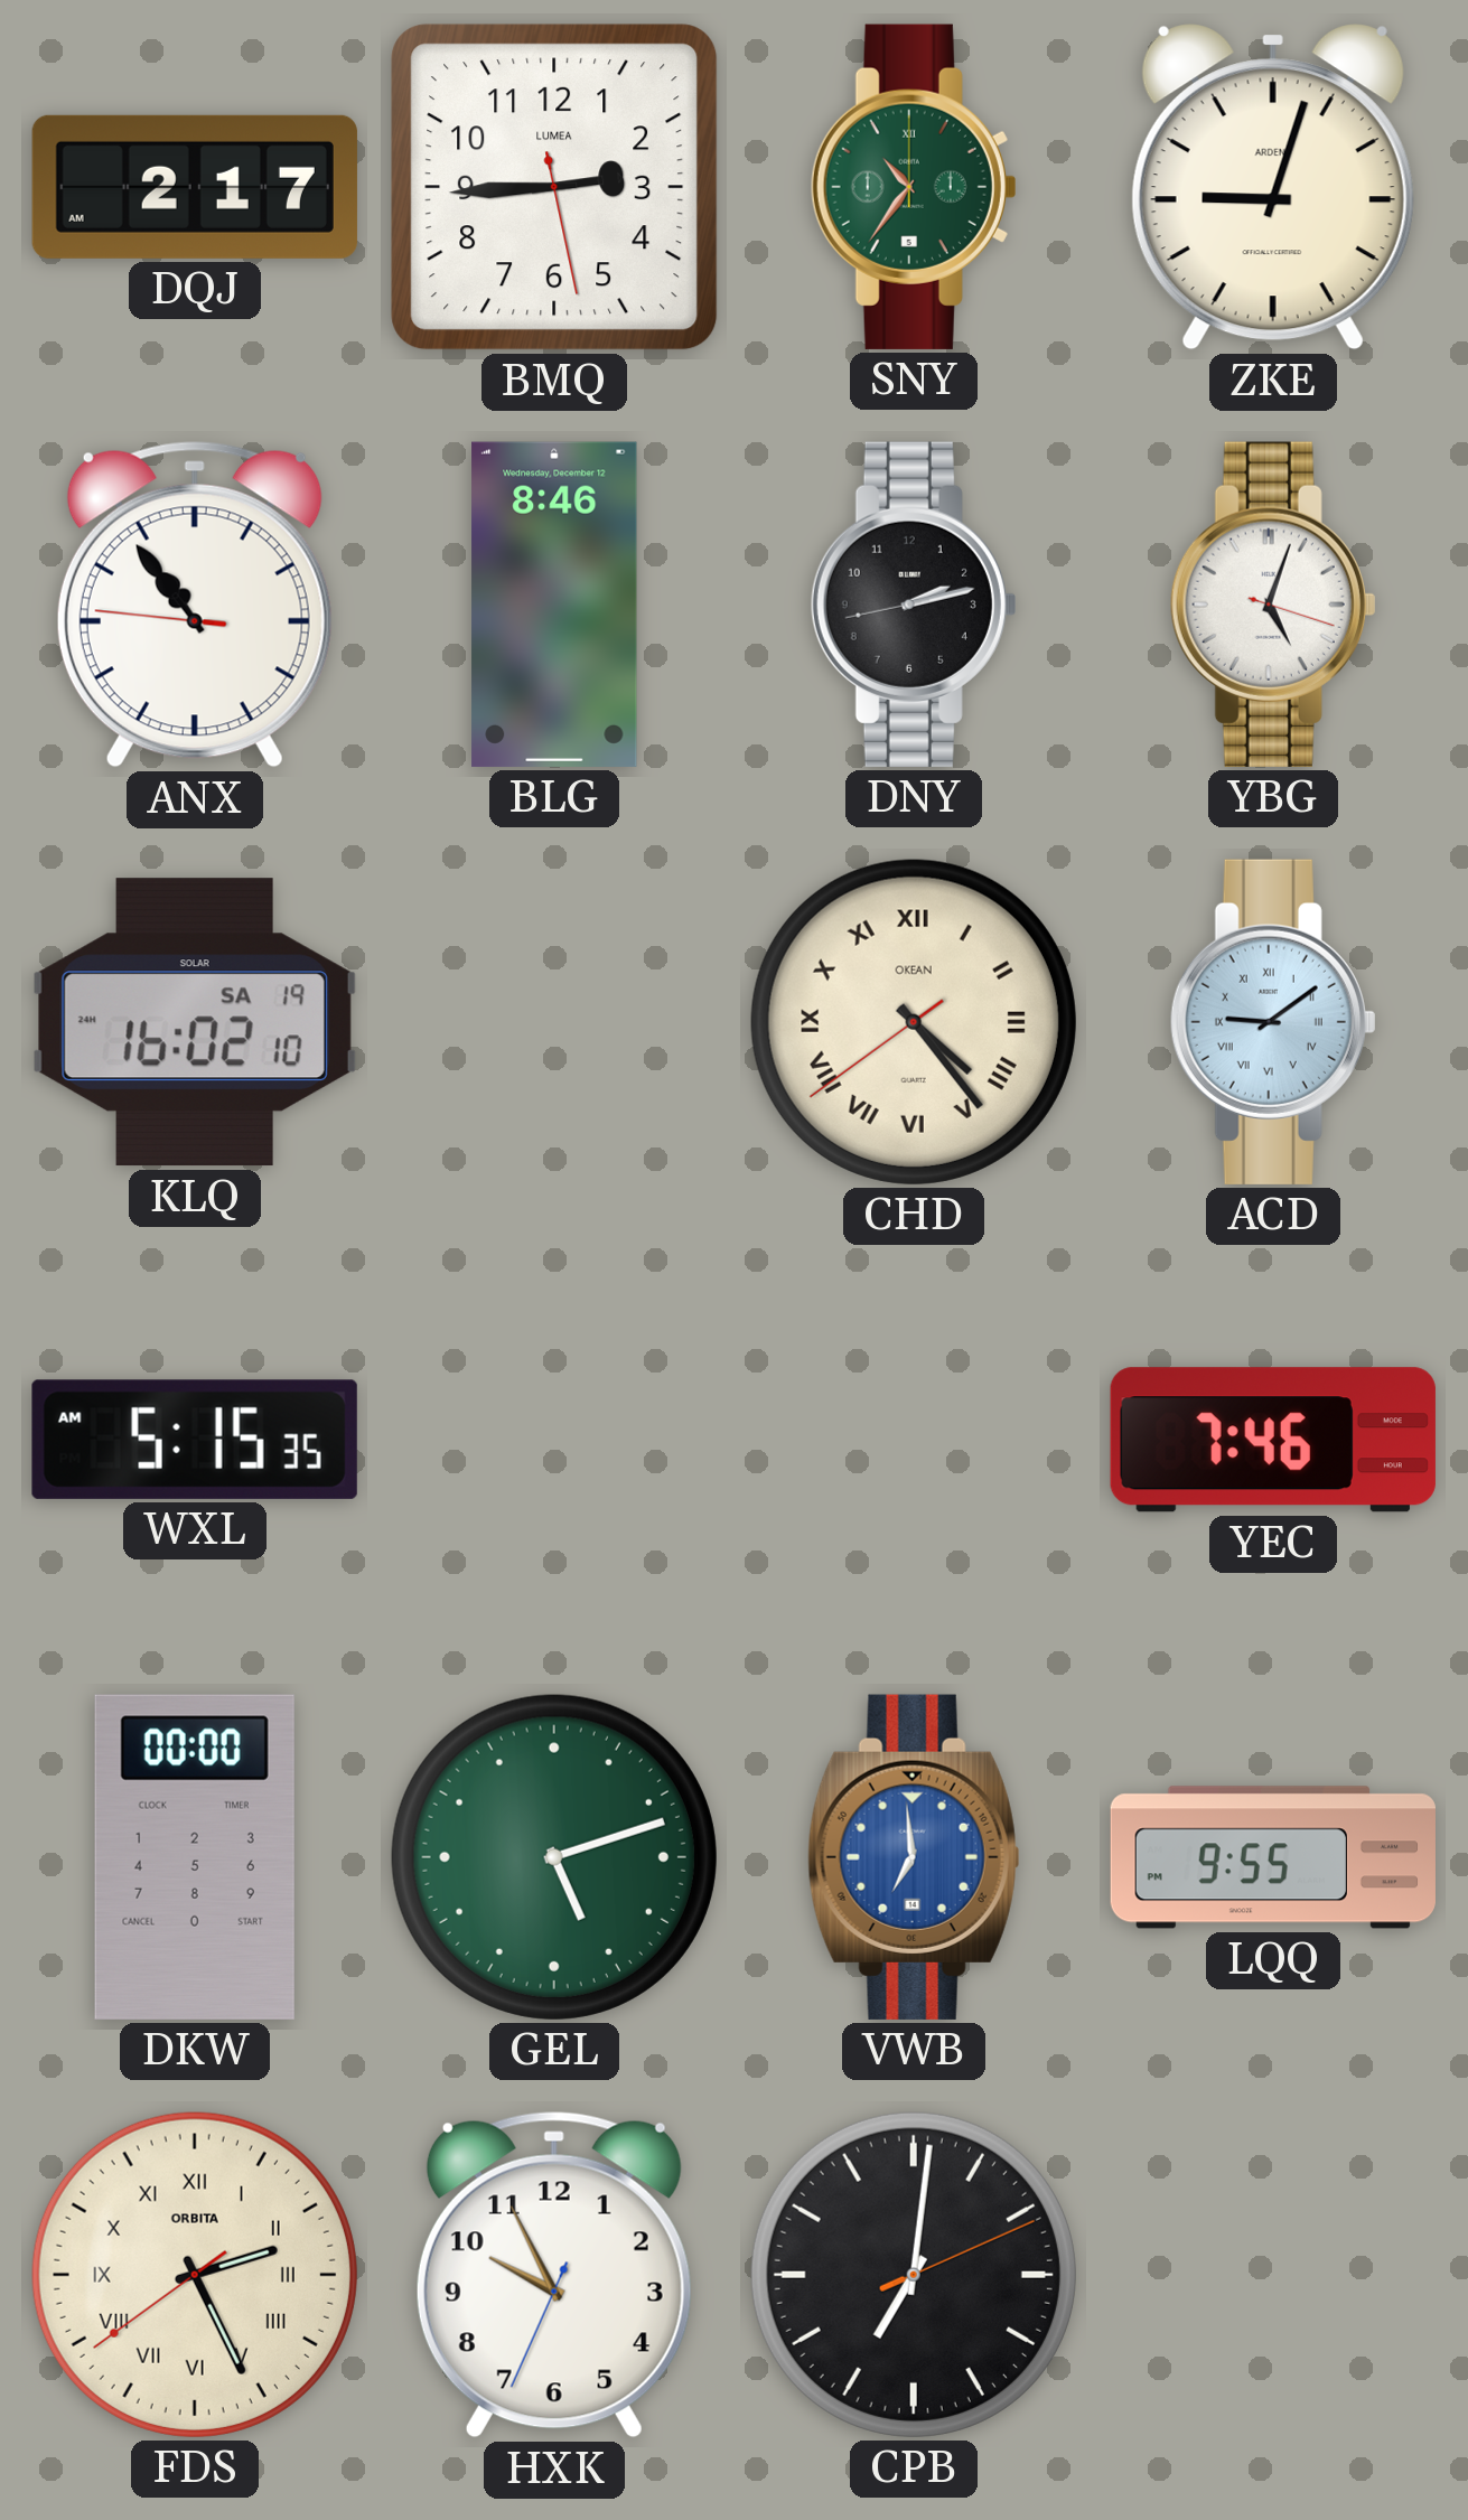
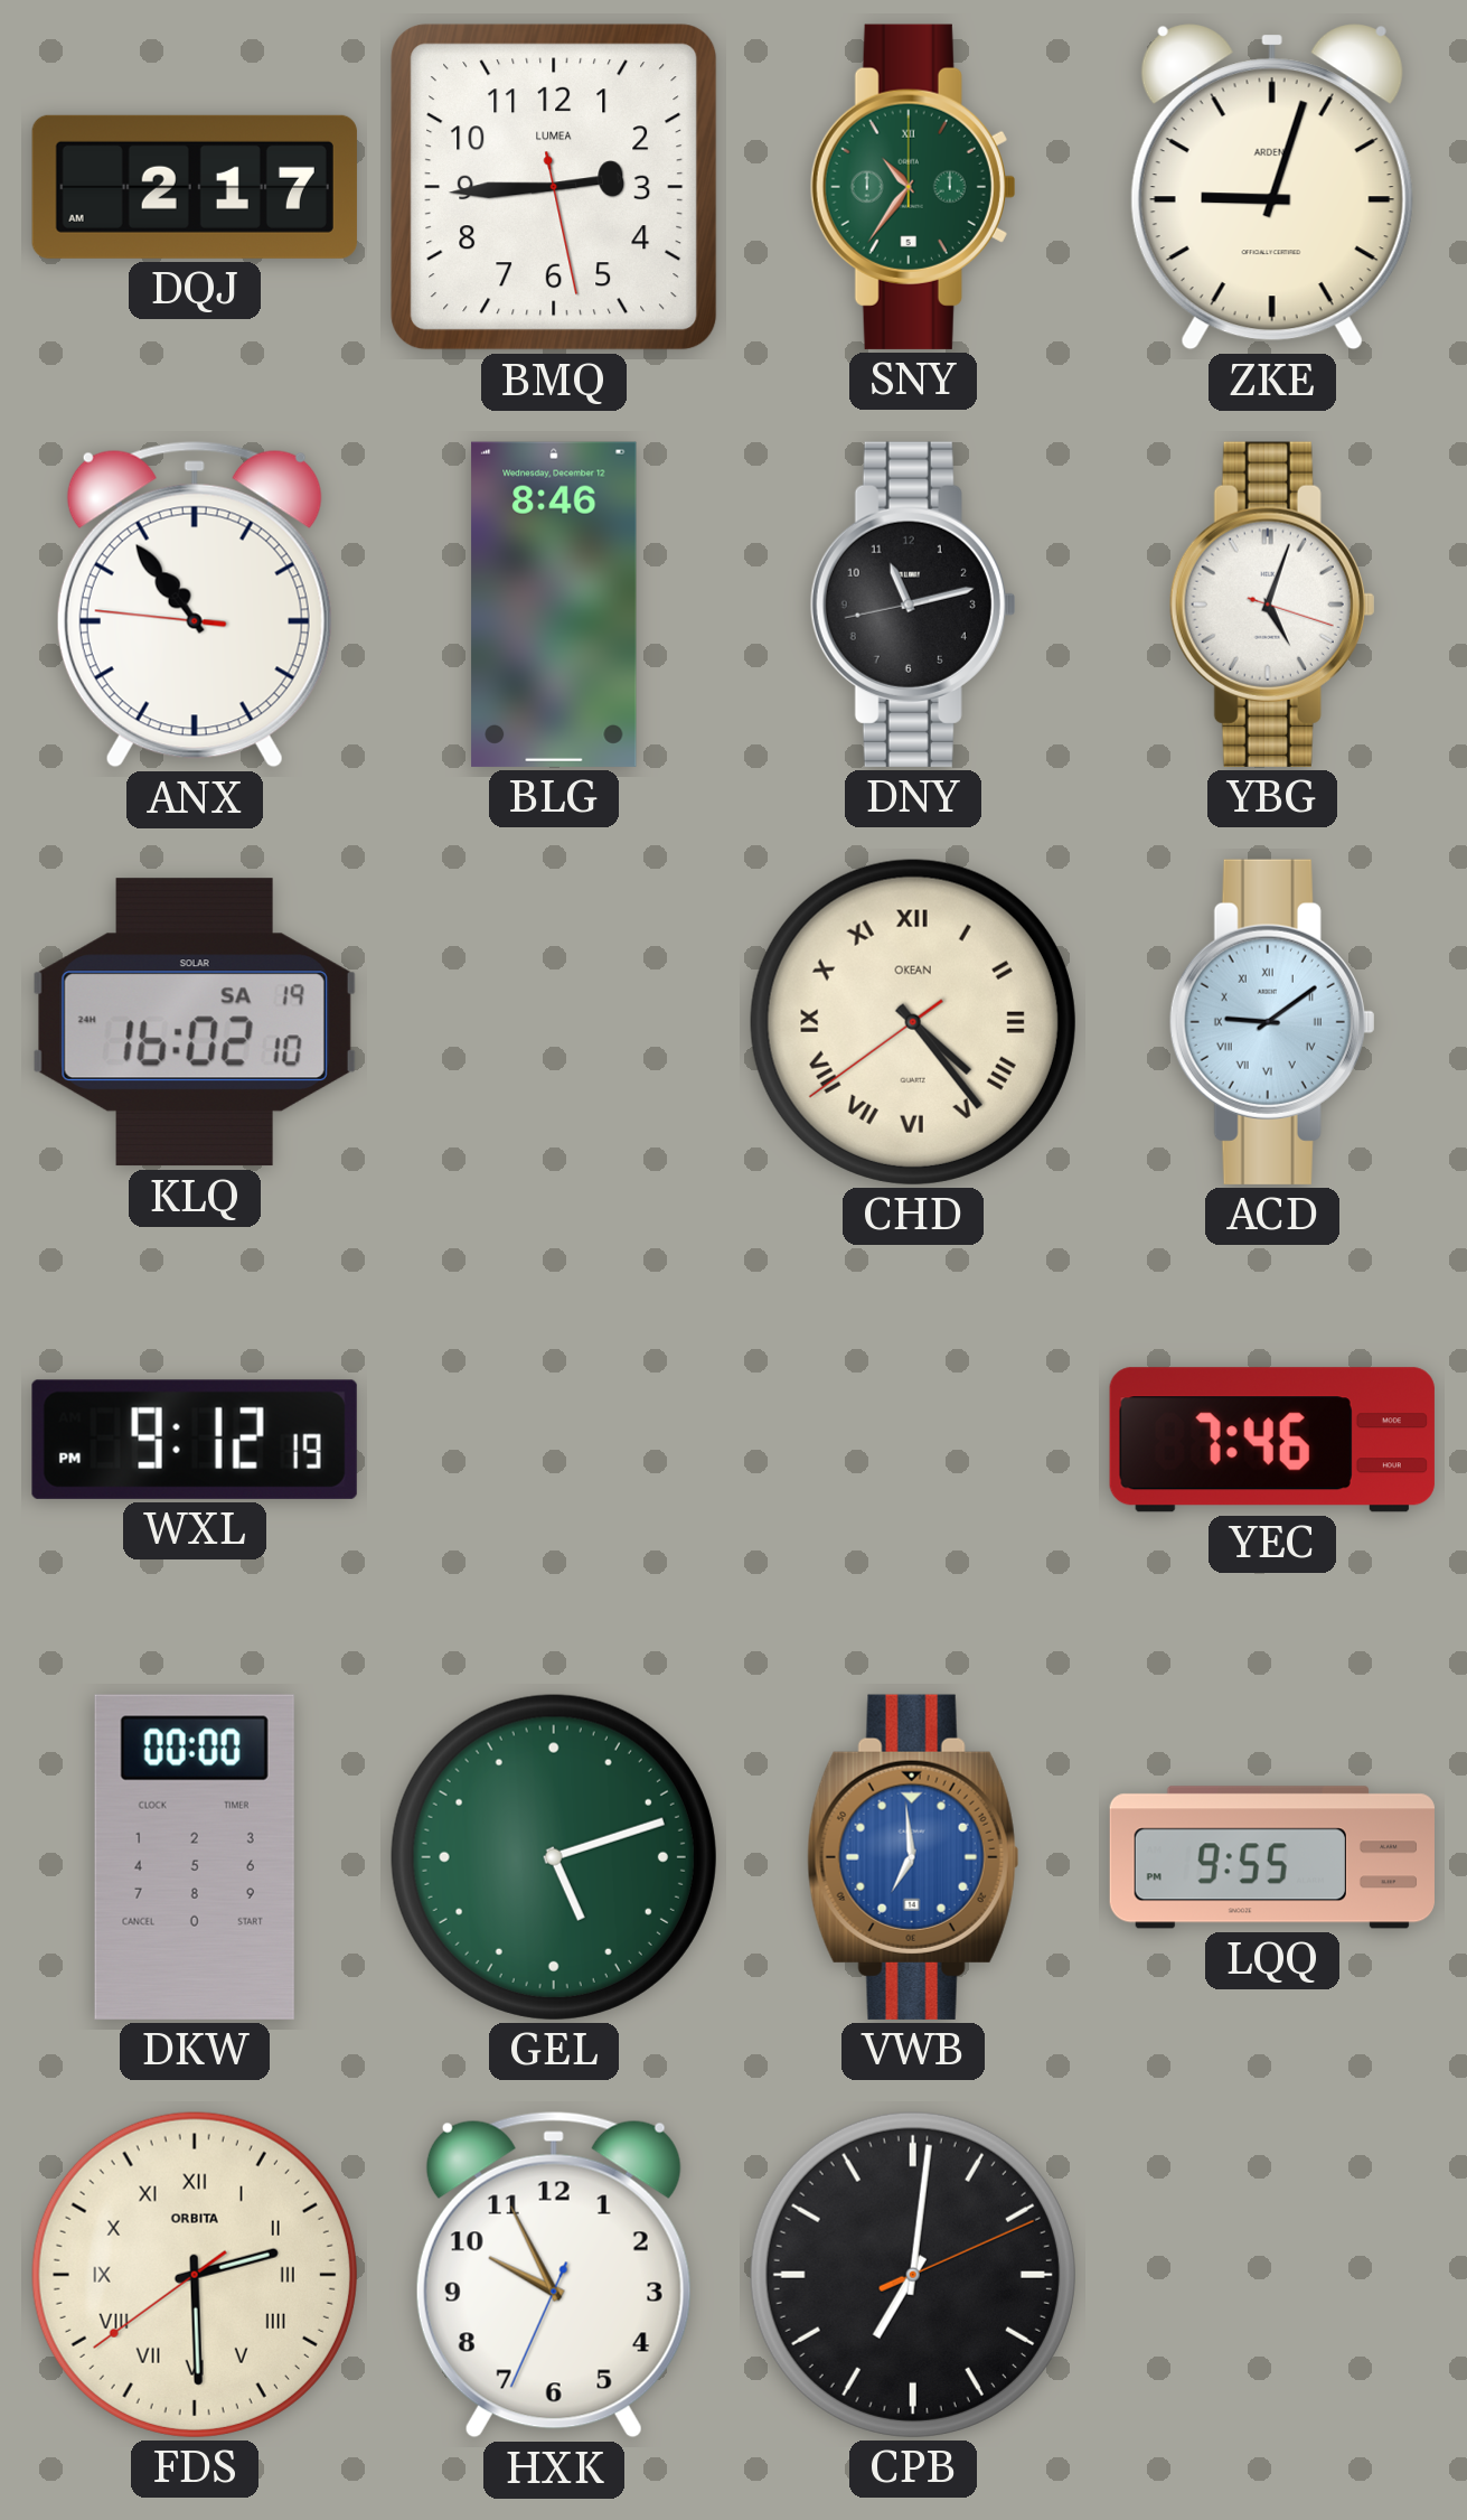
DNY: 2:12 -> 11:12 (913, 605)
WXL: 5:15 -> 9:12 (195, 1440)
FDS: 2:25 -> 2:29 (195, 2275)
